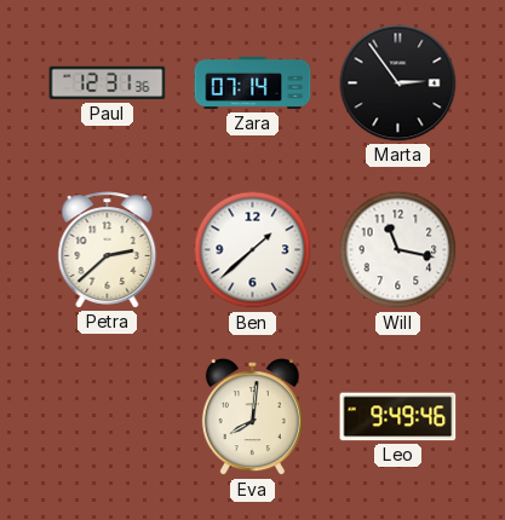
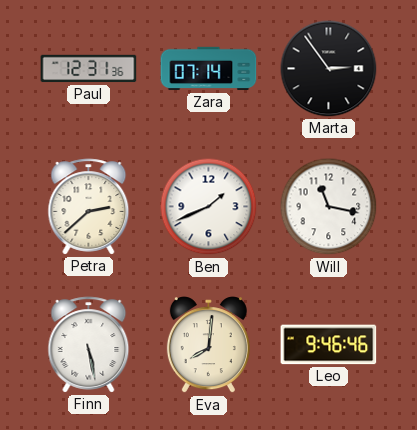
Ben: 1:38 -> 1:41 (209, 207)
Finn: none -> 5:28 (89, 345)
Leo: 9:49 -> 9:46 (329, 345)
